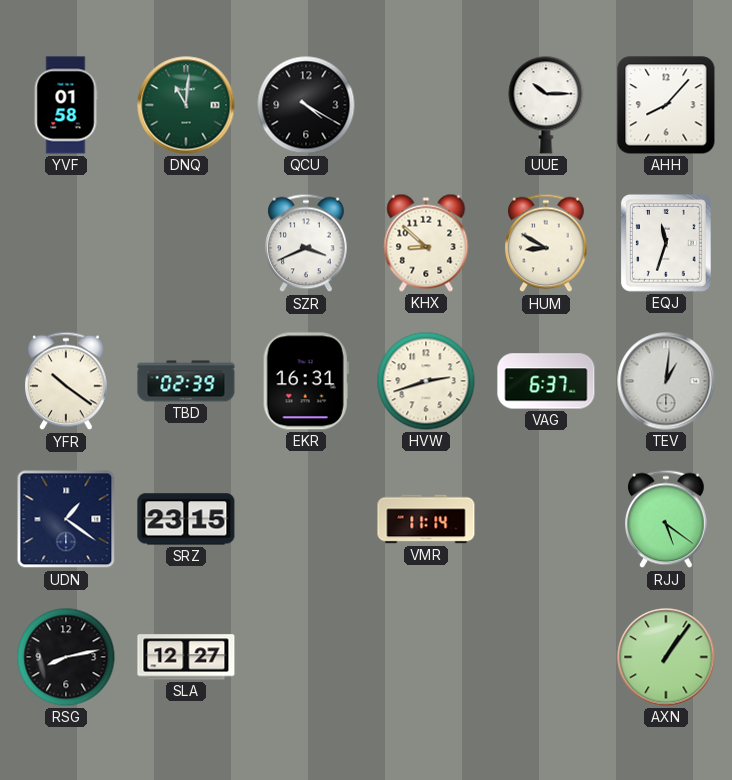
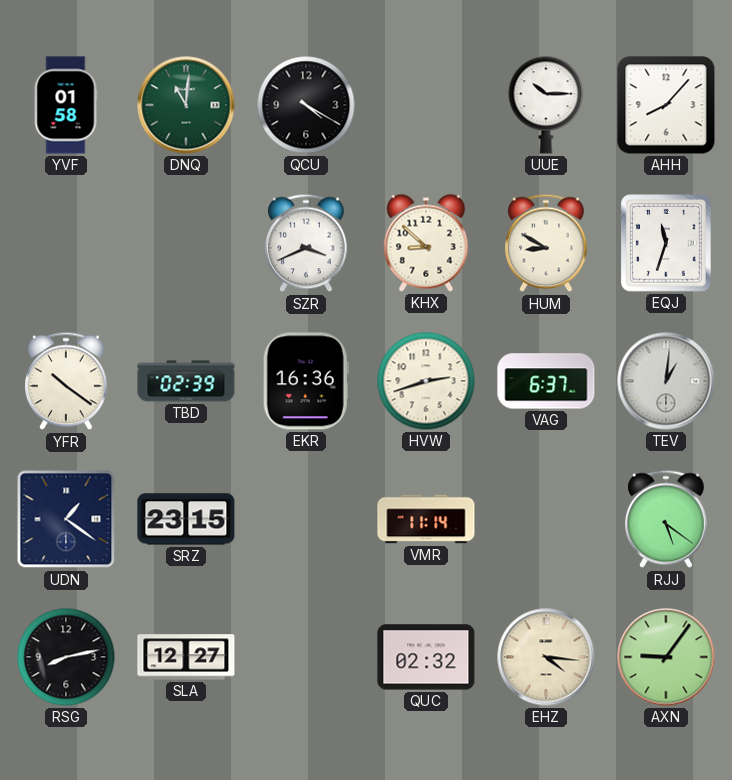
EKR: 16:31 -> 16:36 (306, 381)
QUC: none -> 02:32 (426, 657)
EHZ: none -> 4:16 (546, 657)
AXN: 1:06 -> 9:06 (666, 657)
